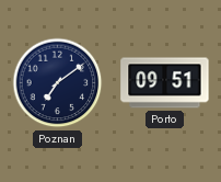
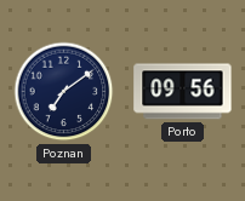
Porto: 09:51 -> 09:56 (183, 92)
